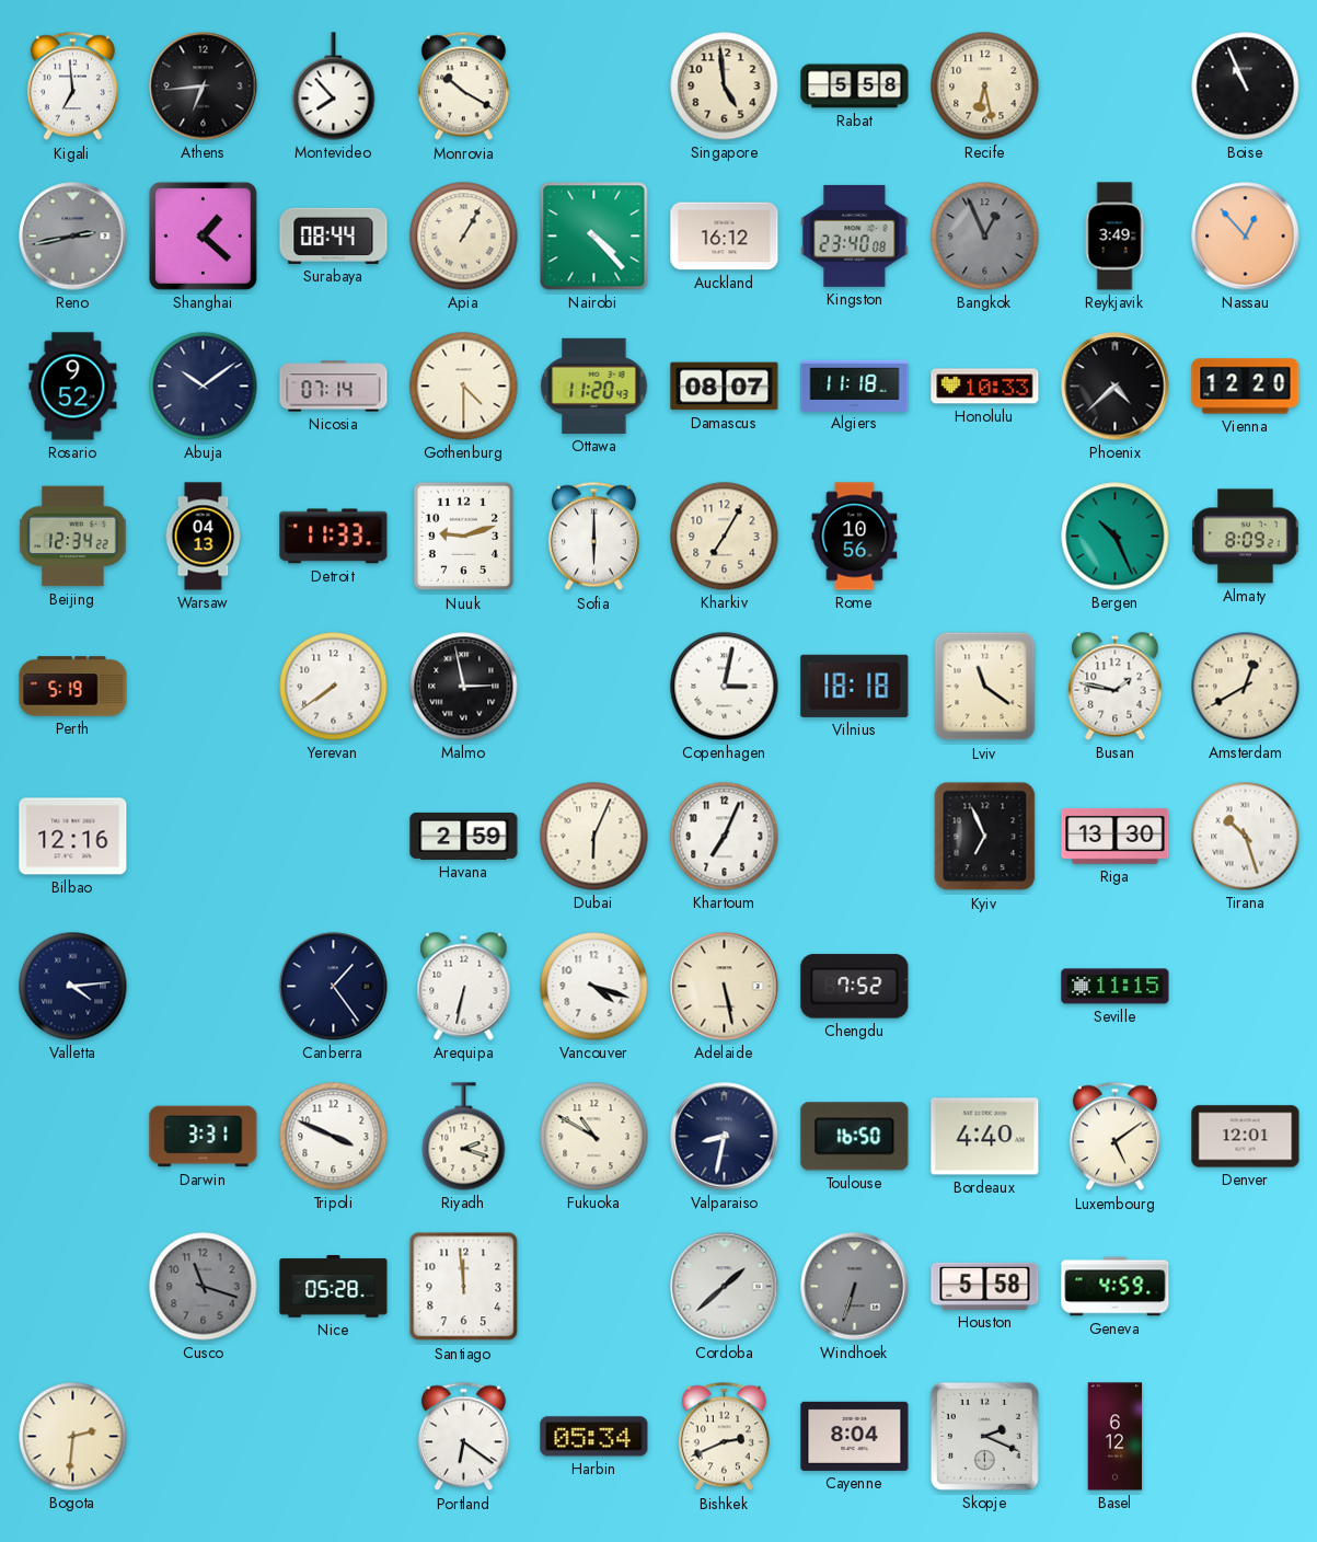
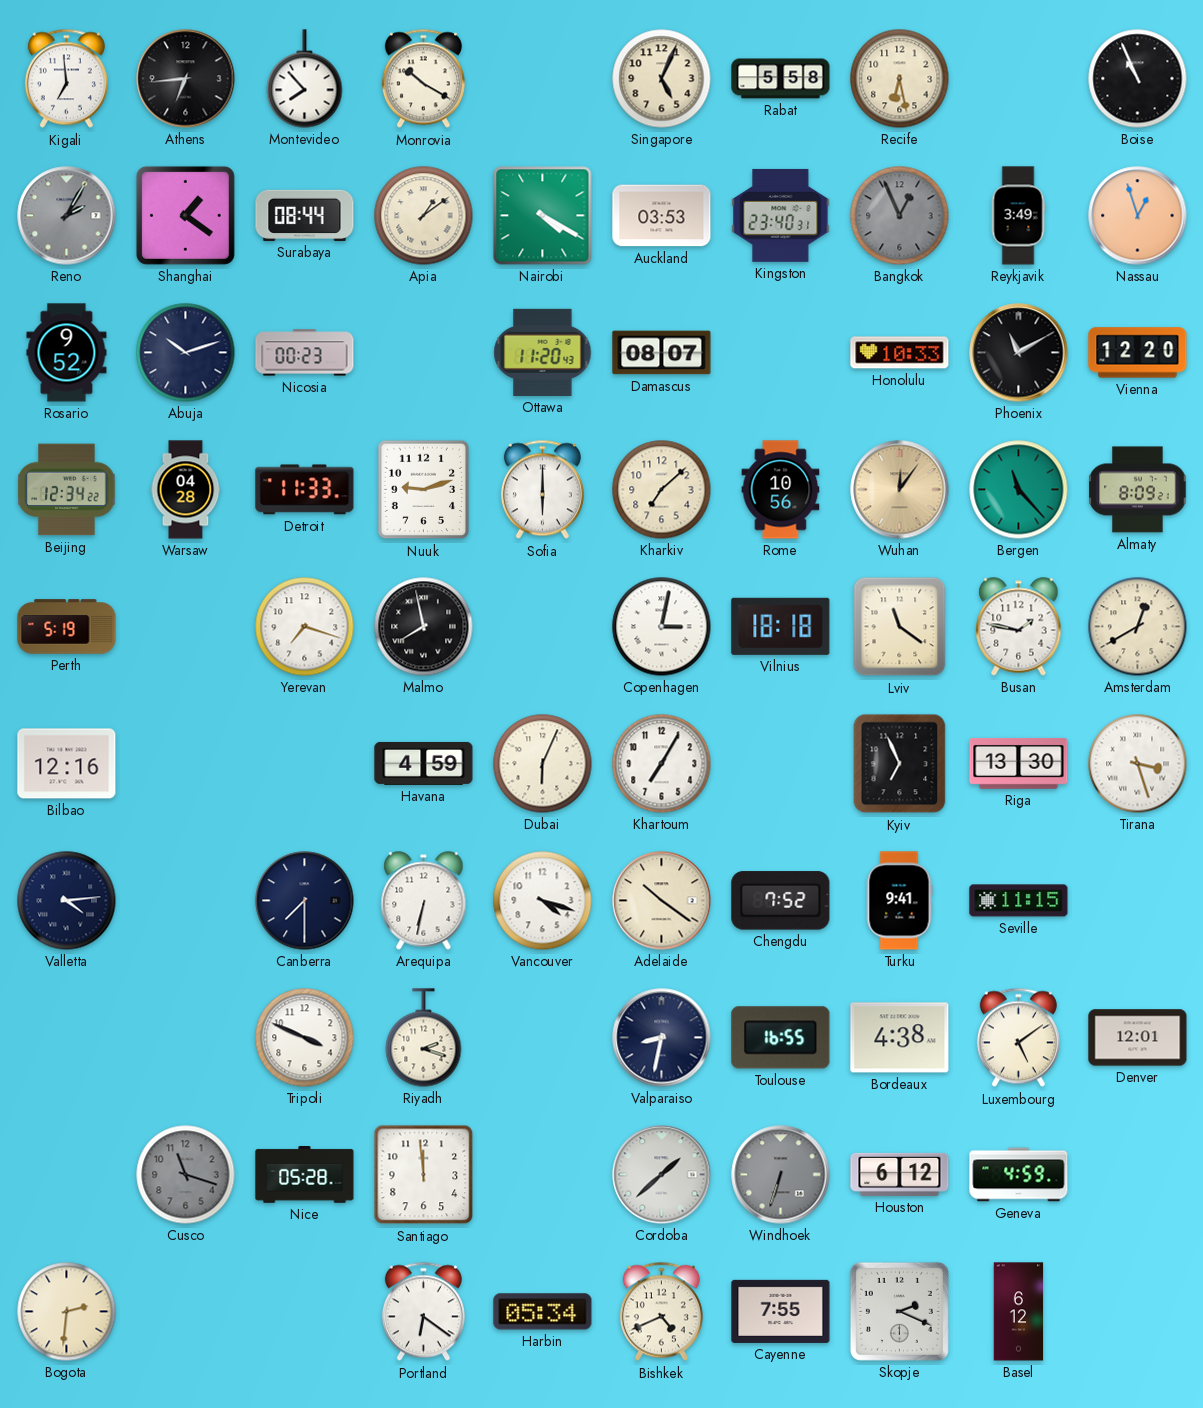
Singapore: 4:59 -> 5:04 (662, 79)
Reno: 2:43 -> 2:05 (67, 216)
Shanghai: 1:22 -> 1:21 (185, 215)
Apia: 1:05 -> 1:09 (424, 216)
Nairobi: 4:23 -> 4:20 (543, 216)
Auckland: 16:12 -> 03:53 (662, 216)
Kingston: 23:40:08 -> 23:40:31 (781, 215)
Nassau: 12:53 -> 12:57 (1138, 216)
Abuja: 10:09 -> 10:12 (186, 353)
Nicosia: 07:14 -> 00:23 (305, 353)
Gothenburg: 4:30 -> none (464, 387)
Algiers: 11:18 -> none (855, 385)
Phoenix: 4:38 -> 11:10 (1019, 353)
Warsaw: 04:13 -> 04:28 (186, 490)
Kharkiv: 7:05 -> 7:08 (662, 490)
Wuhan: none -> 12:06 (900, 490)
Bergen: 10:26 -> 11:23 (1019, 490)
Yerevan: 7:39 -> 7:18 (305, 627)
Malmo: 2:58 -> 7:58 (424, 627)
Havana: 2:59 -> 4:59 (424, 763)
Khartoum: 7:04 -> 7:05 (662, 764)
Tirana: 10:27 -> 3:27 (1138, 764)
Canberra: 1:24 -> 7:30 (305, 901)
Adelaide: 5:28 -> 10:21 (662, 901)
Turku: none -> 9:41 (899, 901)
Darwin: 3:31 -> none (204, 1137)
Fukuoka: 10:50 -> none (594, 1137)
Toulouse: 16:50 -> 16:55 (781, 1038)
Bordeaux: 4:40 -> 4:38 (900, 1038)
Houston: 5:58 -> 6:12 (900, 1174)
Bishkek: 2:41 -> 4:41 (661, 1312)
Cayenne: 8:04 -> 7:55 (781, 1311)
